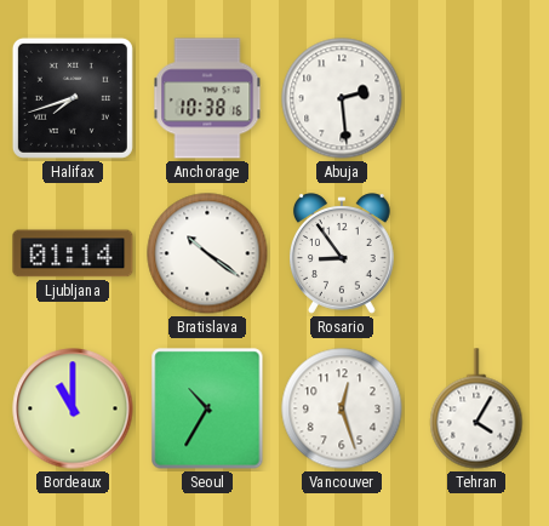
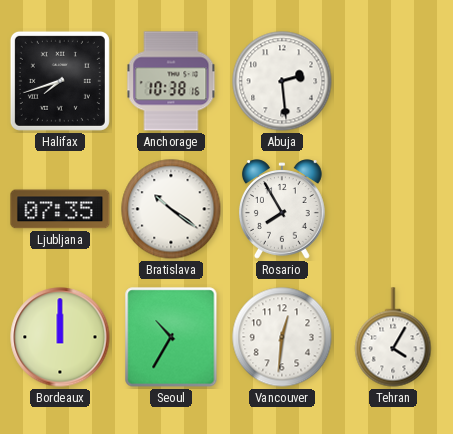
Ljubljana: 01:14 -> 07:35 (60, 209)
Rosario: 8:54 -> 7:55 (283, 209)
Bordeaux: 11:00 -> 12:00 (60, 337)
Vancouver: 12:27 -> 12:31 (282, 337)
